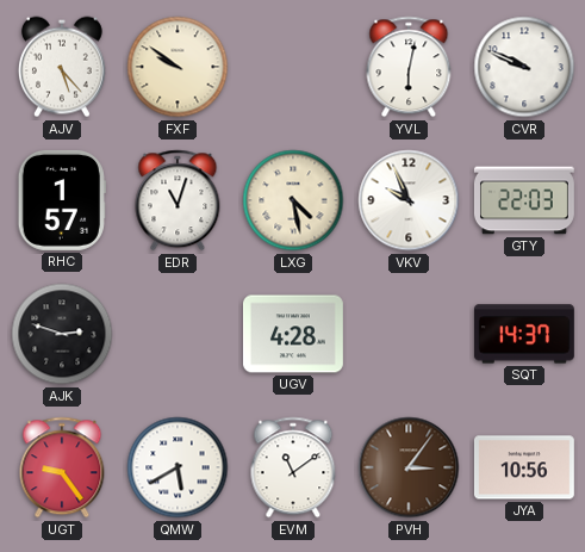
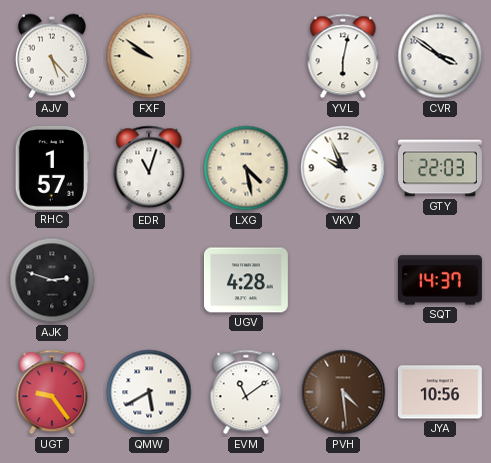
CVR: 9:49 -> 3:51 (440, 56)
PVH: 3:06 -> 4:29 (343, 392)
